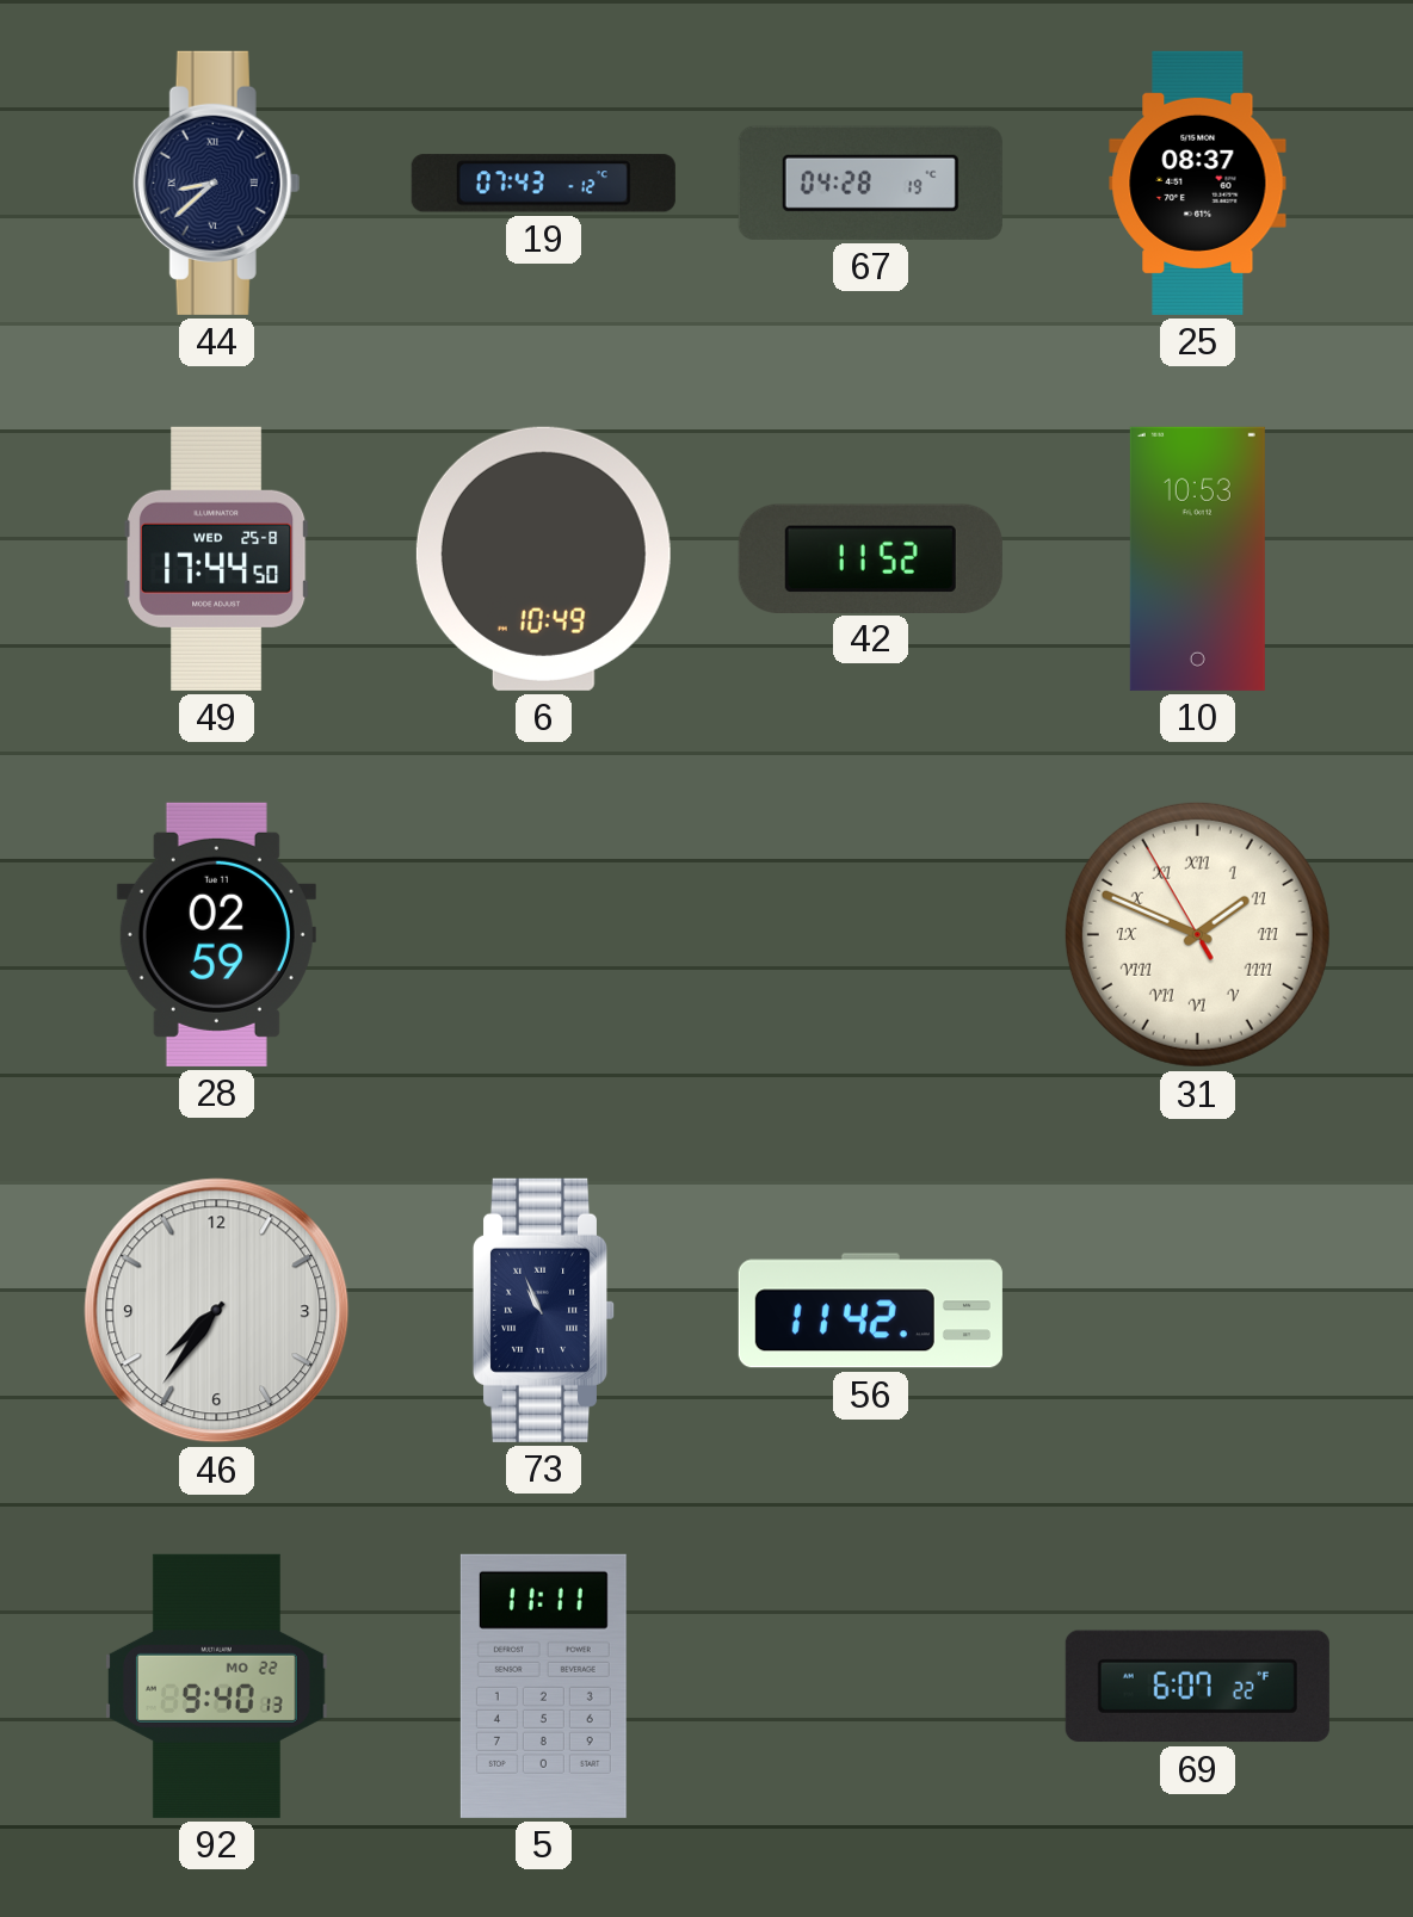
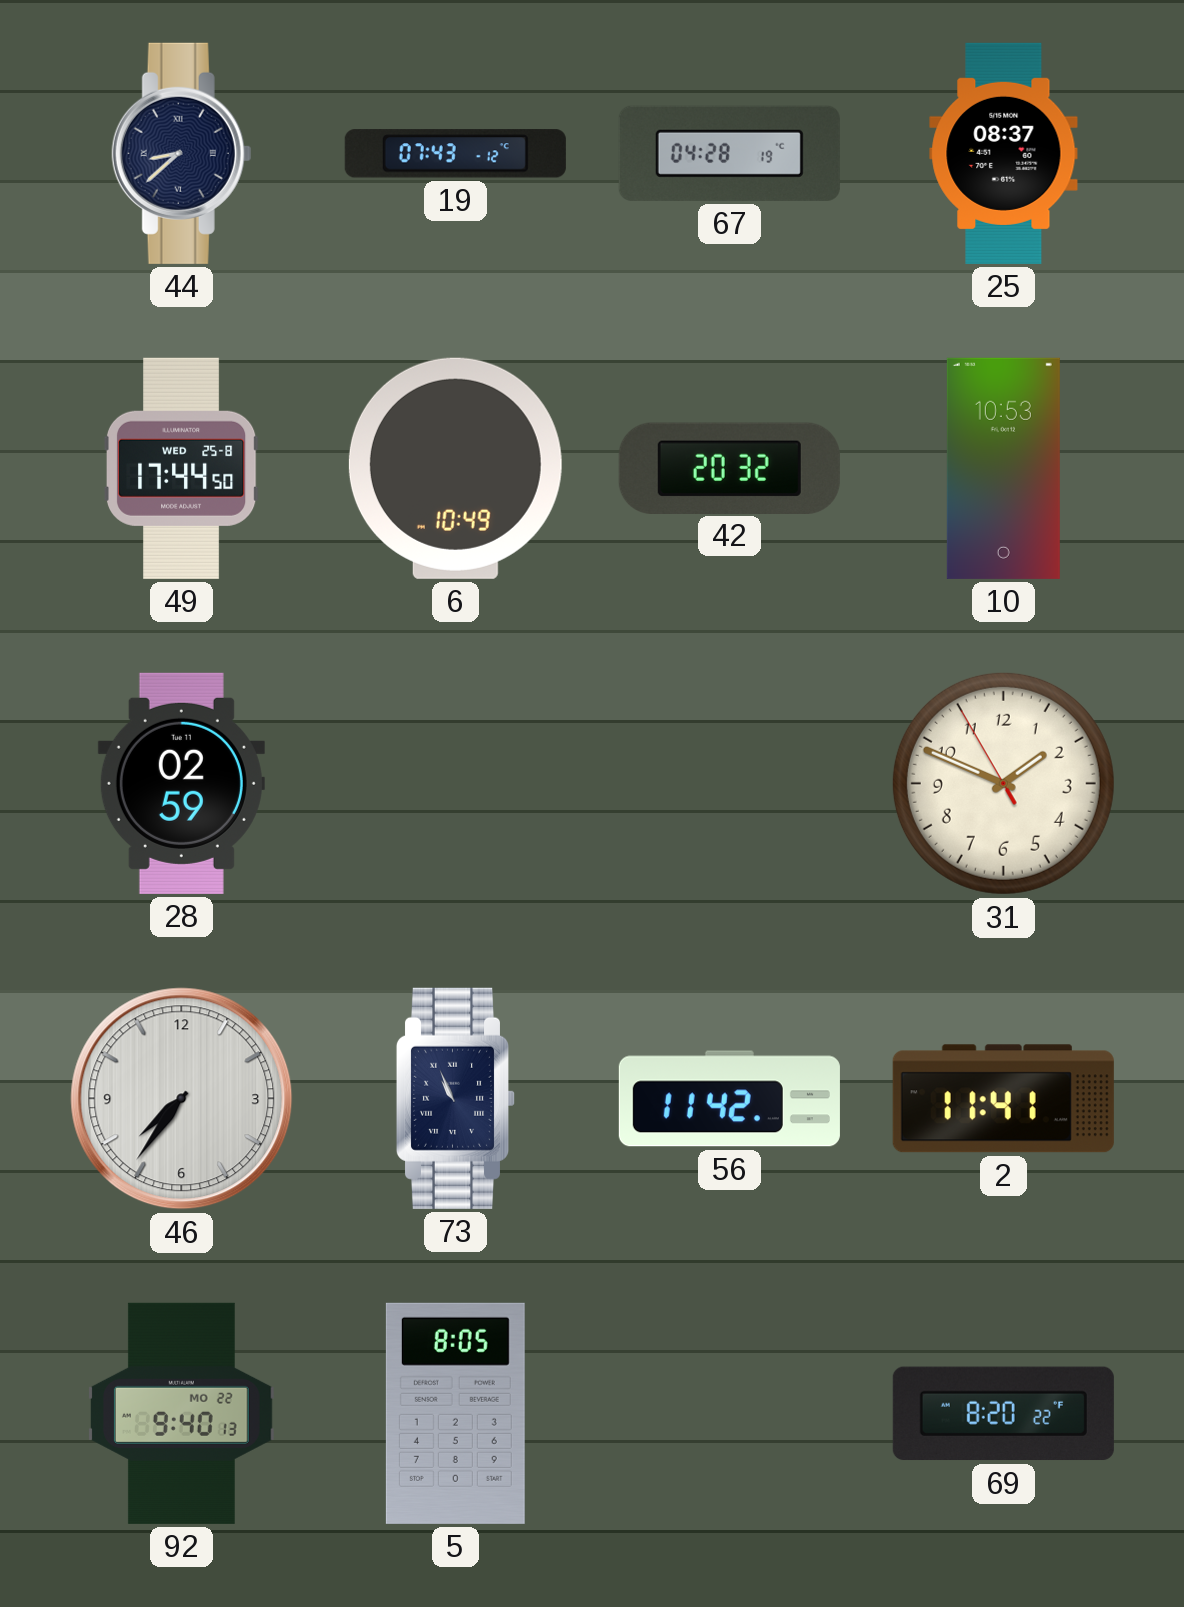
42: 11:52 -> 20:32 (729, 468)
31 numerals: Roman -> Arabic (1003, 783)
2: none -> 11:41 (1003, 1099)
5: 11:11 -> 8:05 (455, 1413)
69: 6:07 -> 8:20 (1003, 1414)
